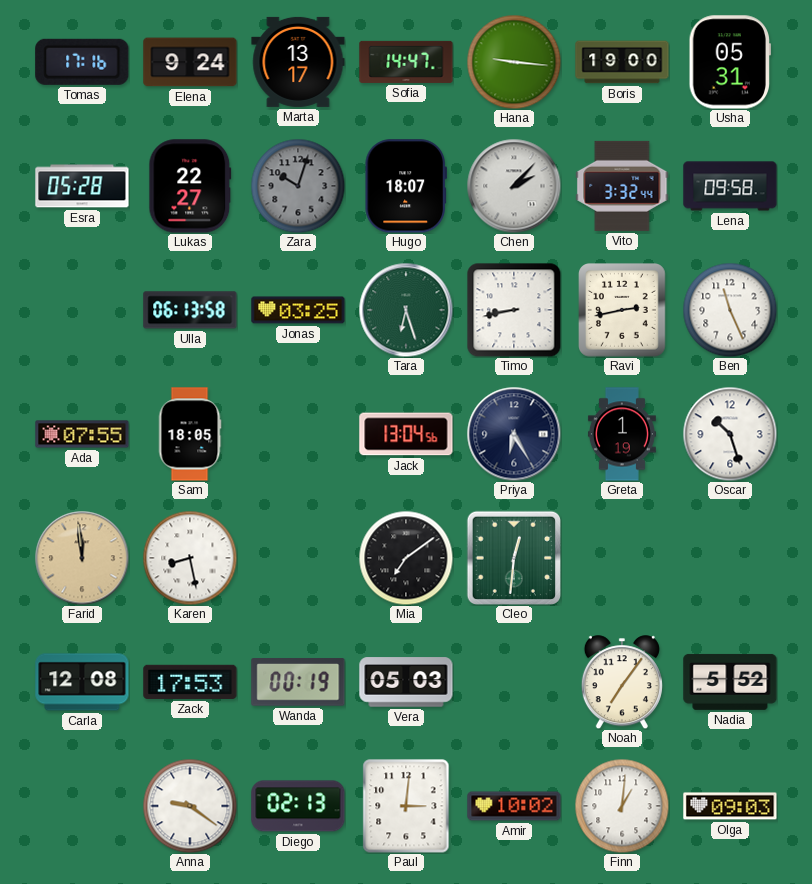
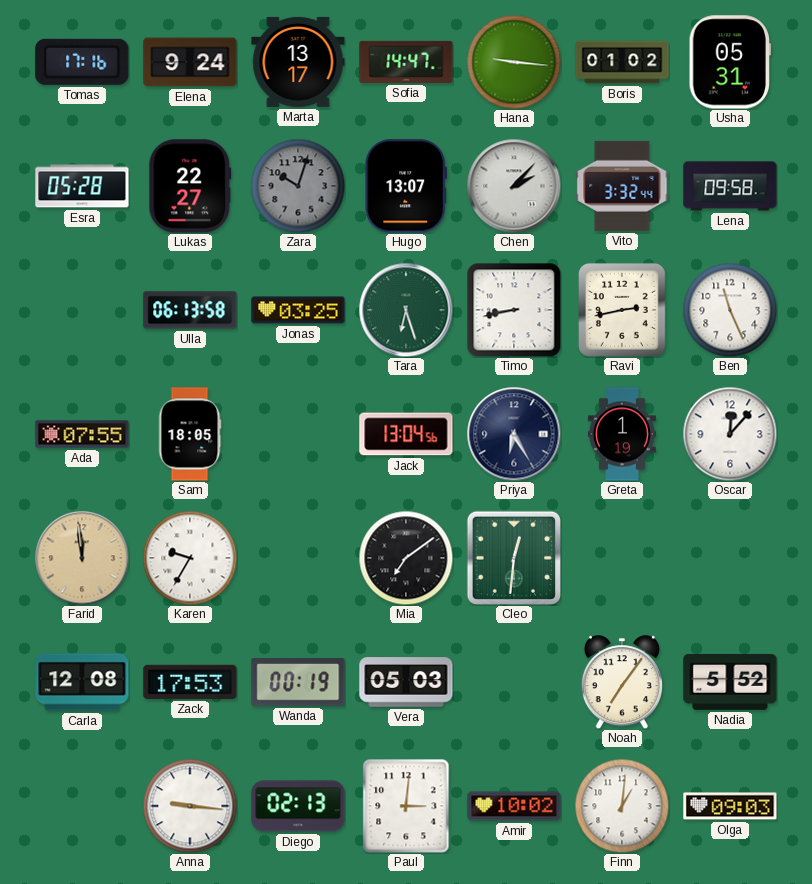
Boris: 19:00 -> 01:02 (622, 62)
Hugo: 18:07 -> 13:07 (405, 186)
Oscar: 10:27 -> 12:07 (730, 434)
Karen: 8:28 -> 9:35 (190, 558)
Anna: 9:21 -> 9:16 (190, 806)
